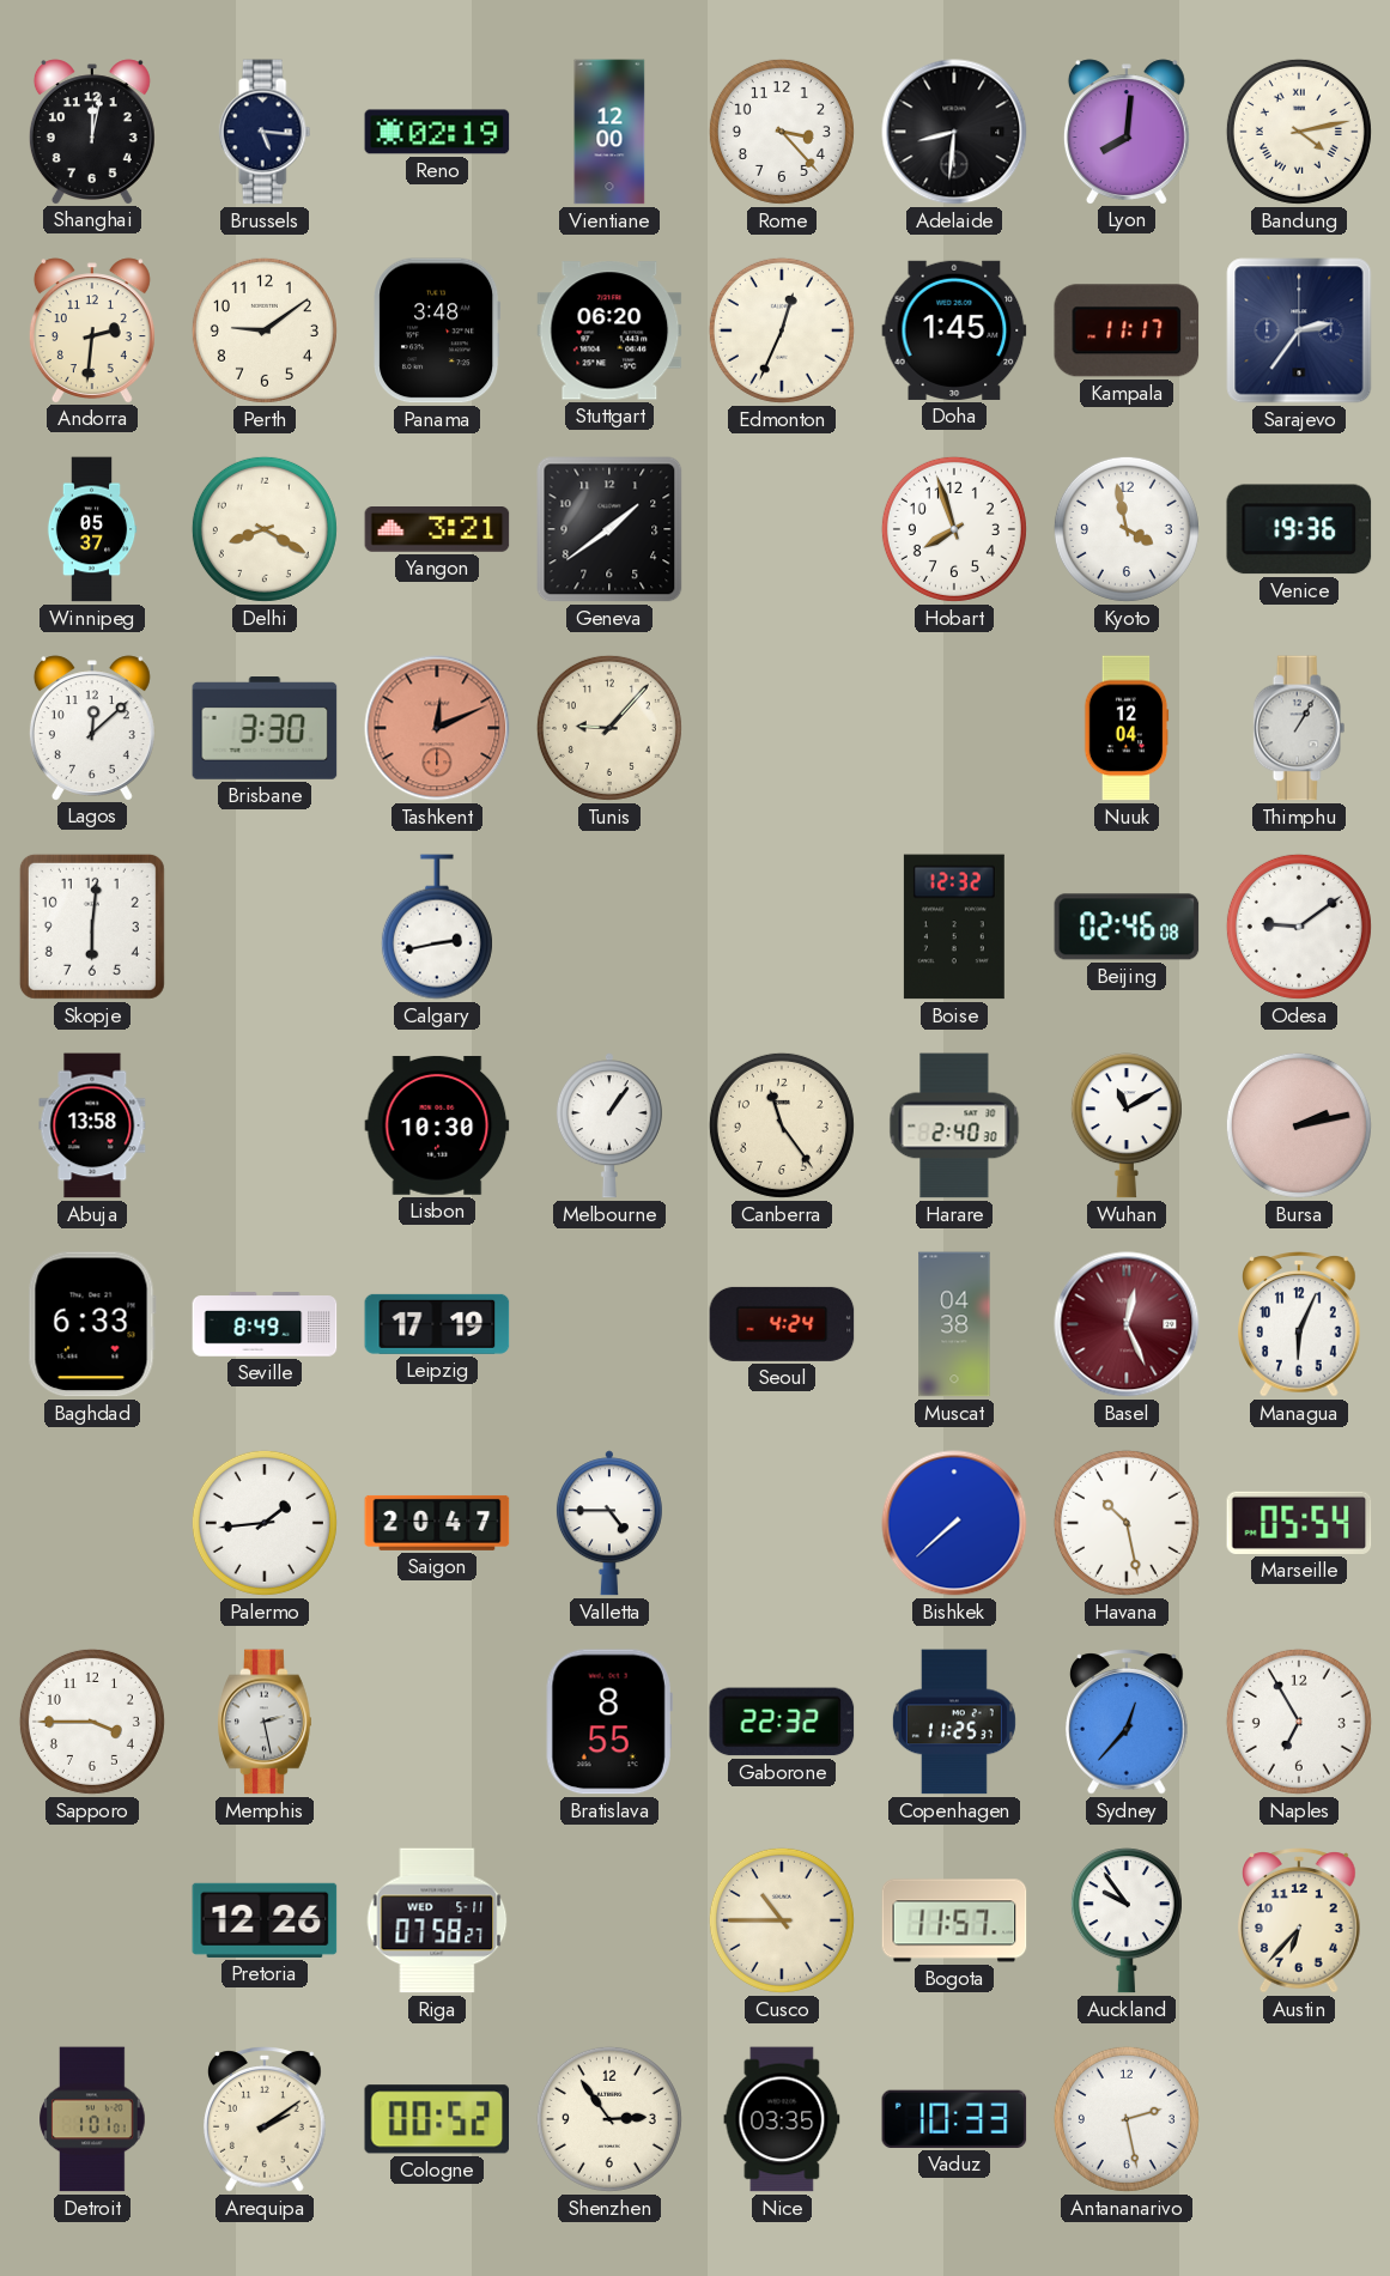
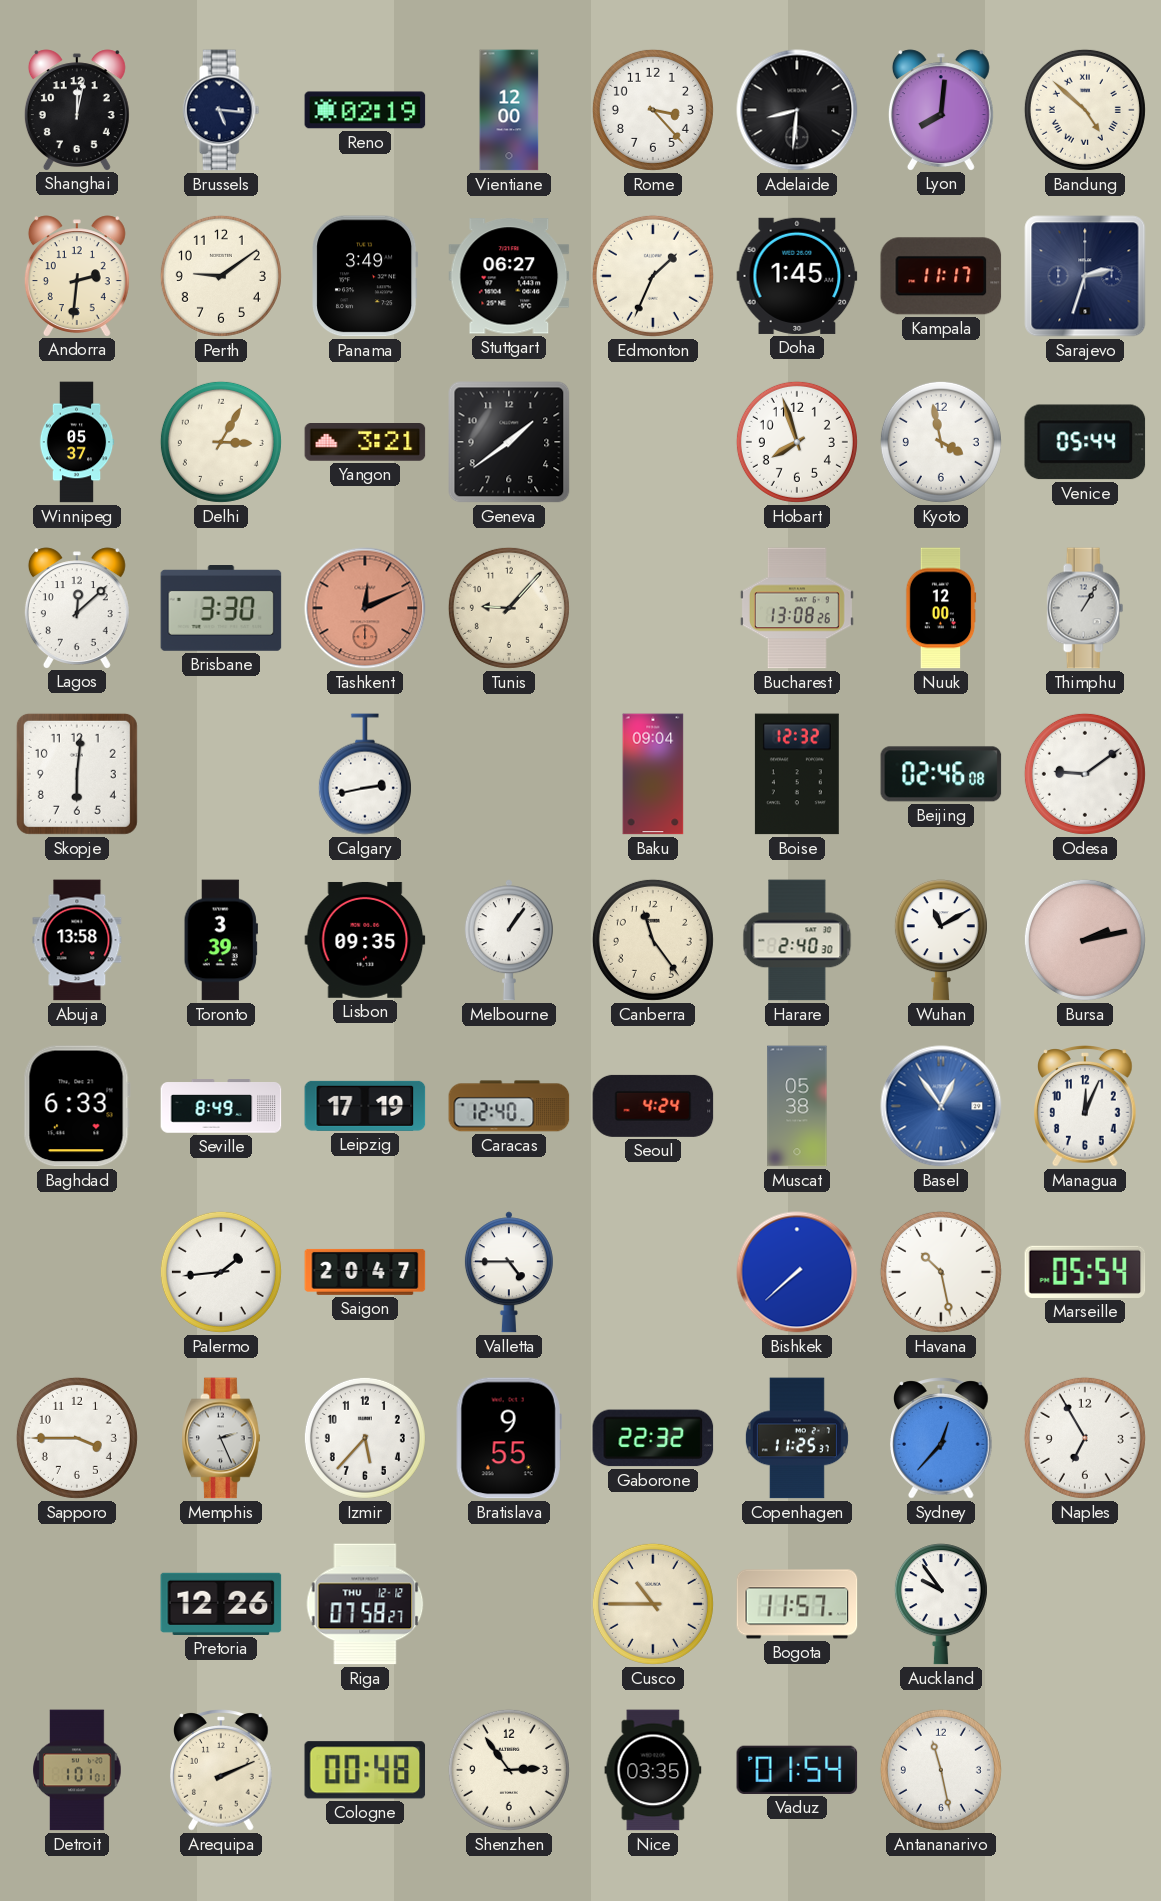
Bandung: 4:13 -> 4:52 (1085, 110)
Panama: 3:48 -> 3:49 (365, 276)
Stuttgart: 06:20 -> 06:27 (509, 276)
Edmonton: 12:34 -> 1:34 (653, 276)
Sarajevo: 2:36 -> 2:33 (1085, 276)
Delhi: 8:20 -> 3:05 (221, 442)
Venice: 19:36 -> 05:44 (1085, 442)
Bucharest: none -> 13:08 (797, 608)
Nuuk: 12:04 -> 12:00 (941, 608)
Baku: none -> 09:04 (653, 774)
Toronto: none -> 3:39 (221, 940)
Lisbon: 10:30 -> 09:35 (365, 940)
Caracas: none -> 12:40 (509, 1106)
Muscat: 04:38 -> 05:38 (797, 1106)
Basel: 12:26 -> 12:54 (941, 1106)
Basel dial: burgundy -> blue (941, 1106)
Managua: 6:04 -> 12:04 (1085, 1106)
Memphis: 2:28 -> 2:26 (221, 1438)
Izmir: none -> 5:37 (365, 1438)
Bratislava: 8:55 -> 9:55 (509, 1438)
Riga date: WED 5-11 -> THU 12-12 (365, 1604)
Austin: 6:37 -> none (1299, 1920)
Arequipa: 2:09 -> 2:11 (221, 1770)
Cologne: 00:52 -> 00:48 (365, 1770)
Vaduz: 10:33 -> 01:54 (797, 1770)
Antananarivo: 2:28 -> 11:28 (941, 1770)
